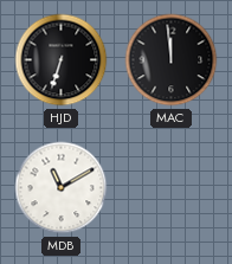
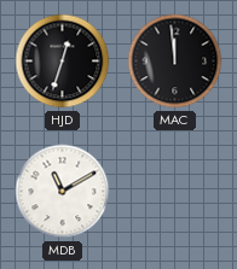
HJD: 6:33 -> 12:33 (63, 62)
